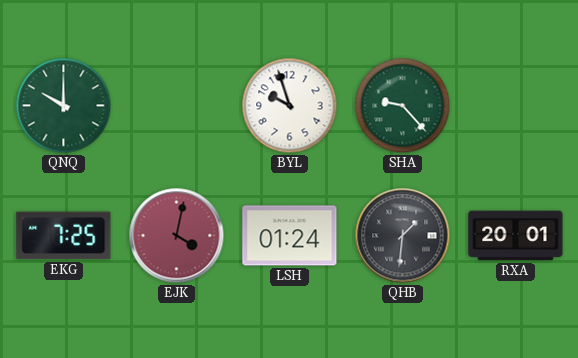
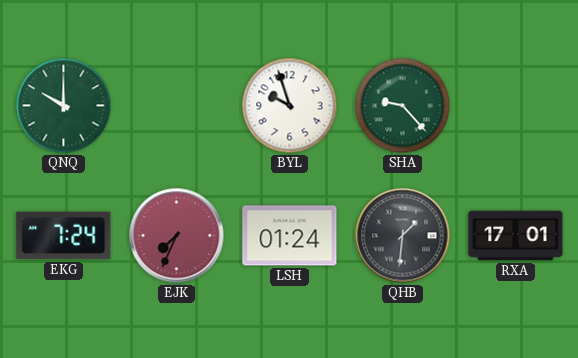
EKG: 7:25 -> 7:24 (64, 236)
EJK: 4:02 -> 7:34 (177, 236)
RXA: 20:01 -> 17:01 (516, 236)
